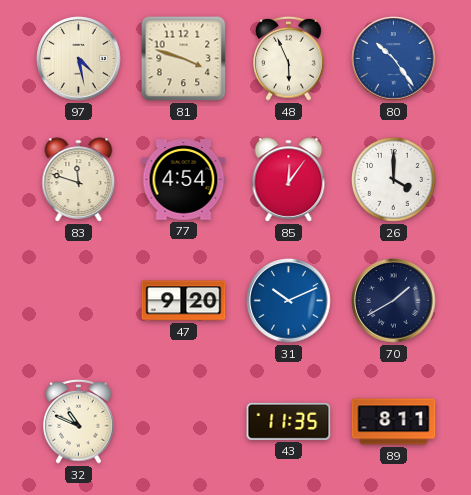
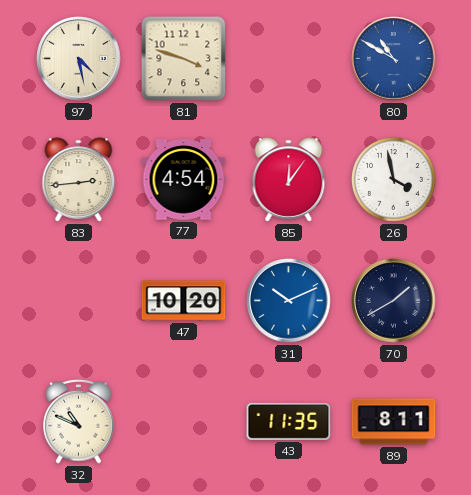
48: 5:56 -> none (289, 59)
80: 10:24 -> 10:50 (394, 59)
83: 11:48 -> 2:44 (79, 180)
26: 4:00 -> 3:58 (394, 180)
47: 9:20 -> 10:20 (184, 301)
